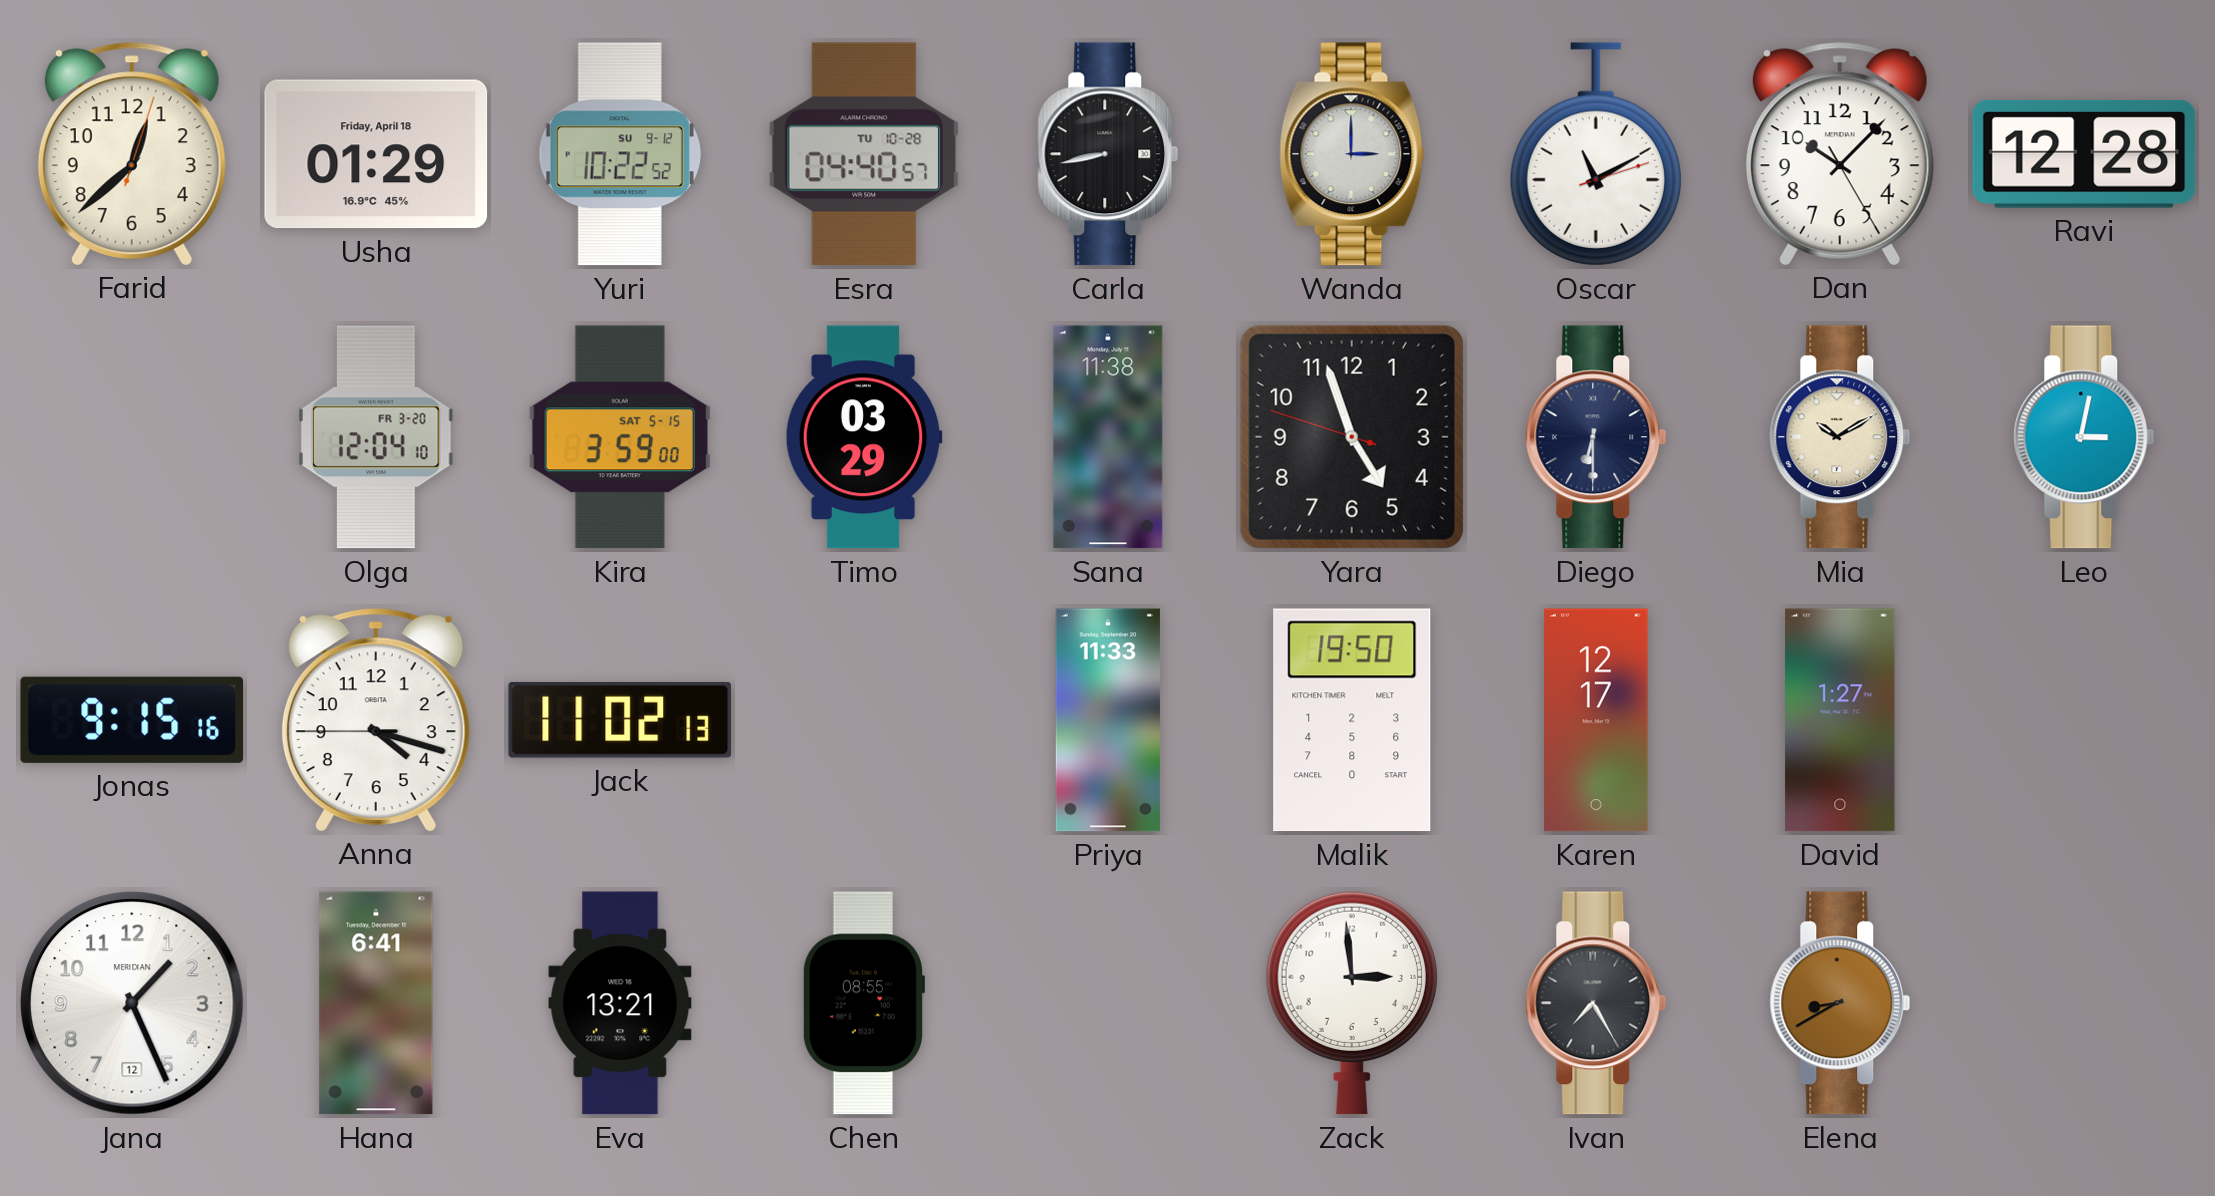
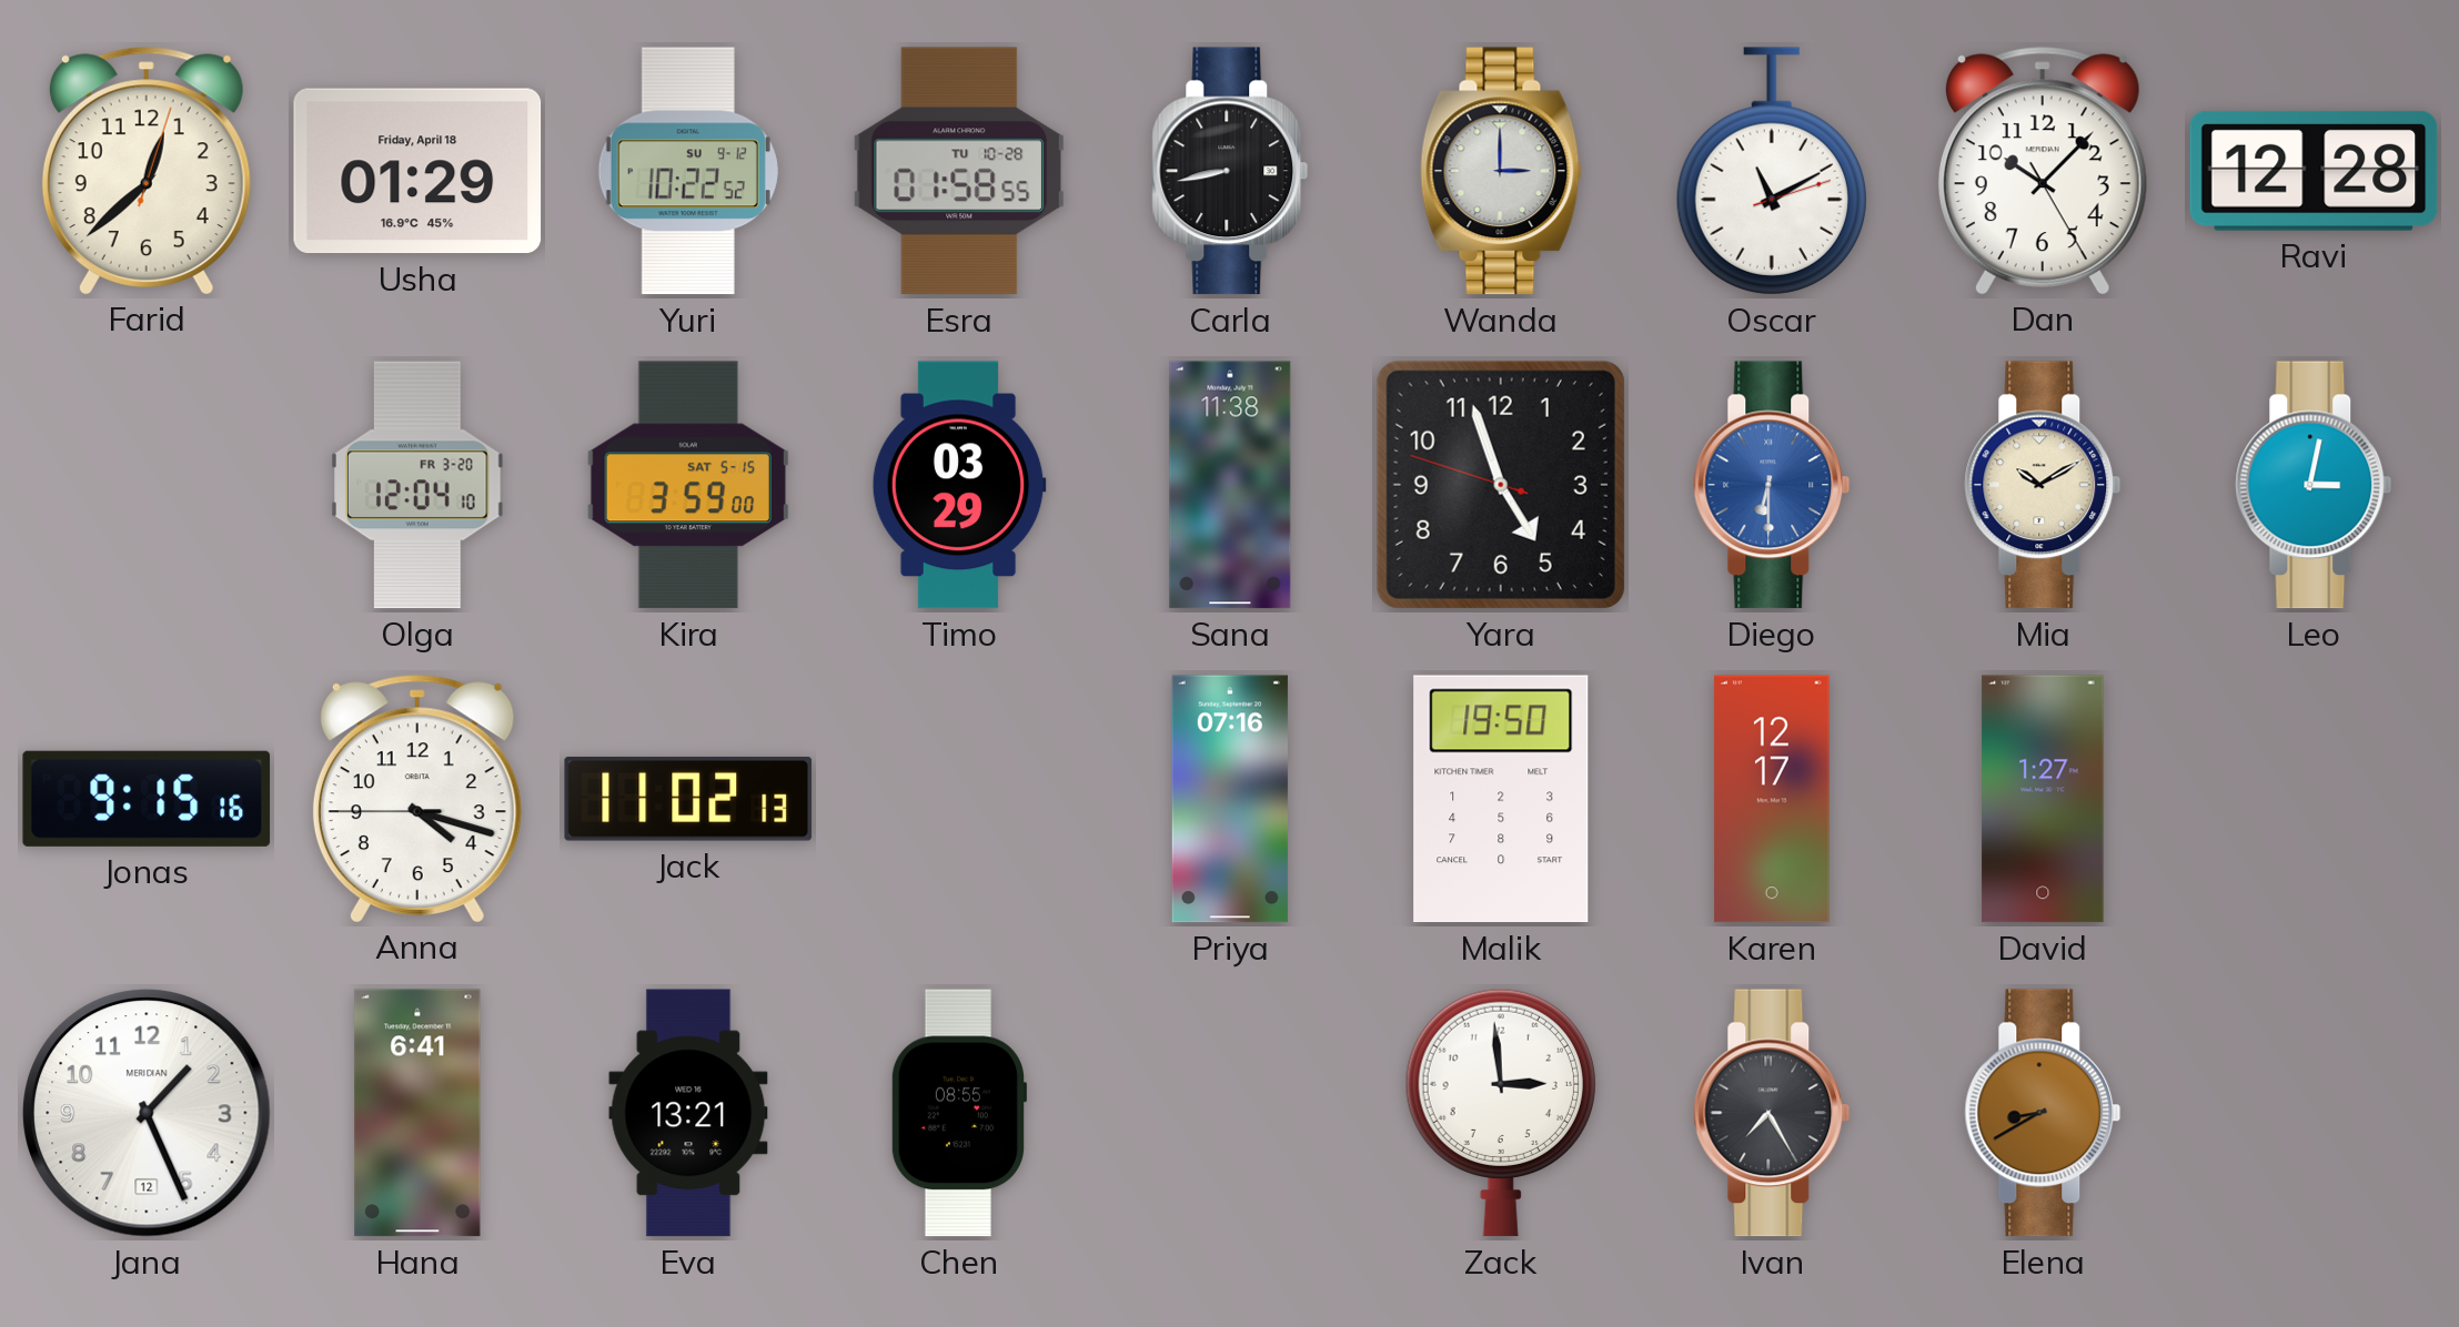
Esra: 04:40 -> 01:58 (959, 171)
Diego dial: navy -> blue (1772, 485)
Priya: 11:33 -> 07:16 (1230, 799)
